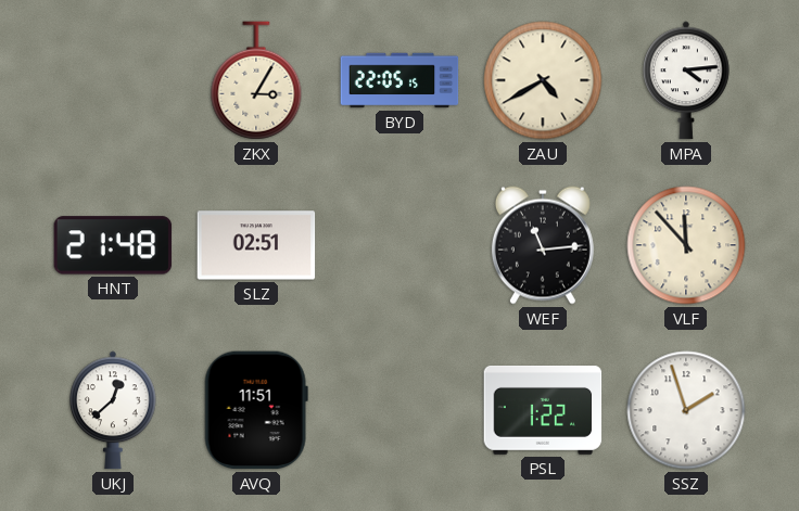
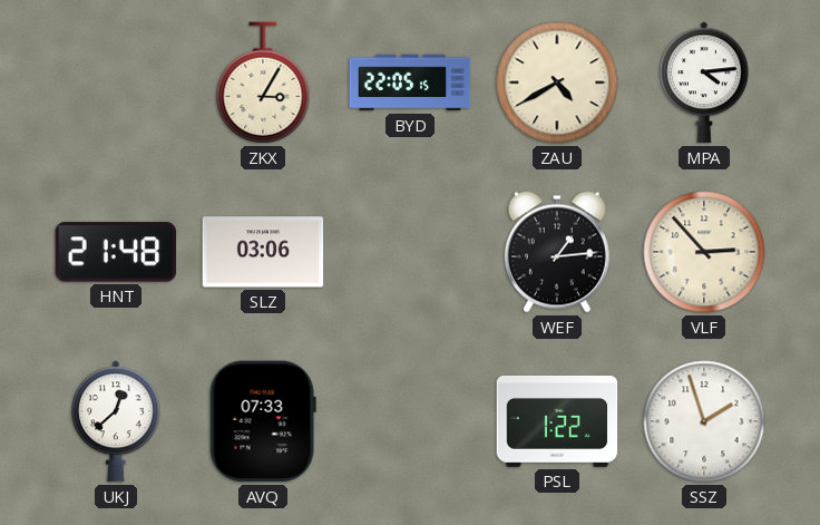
SLZ: 02:51 -> 03:06 (263, 252)
WEF: 11:14 -> 1:14 (557, 252)
VLF: 11:53 -> 2:53 (704, 252)
AVQ: 11:51 -> 07:33 (263, 421)
